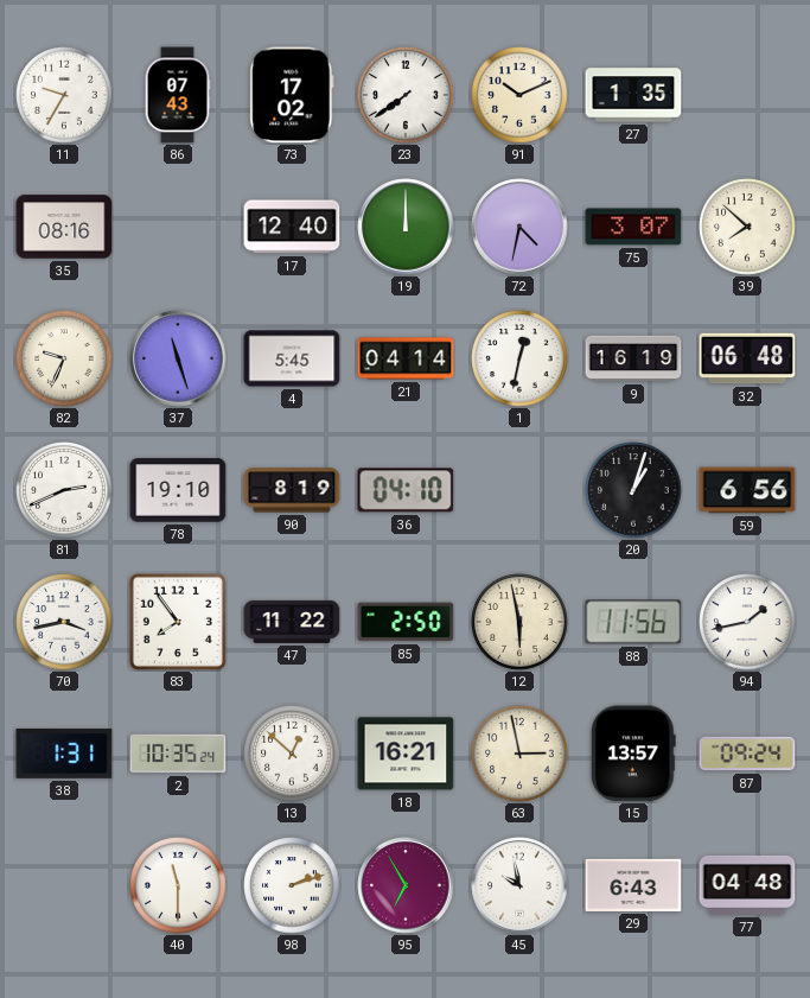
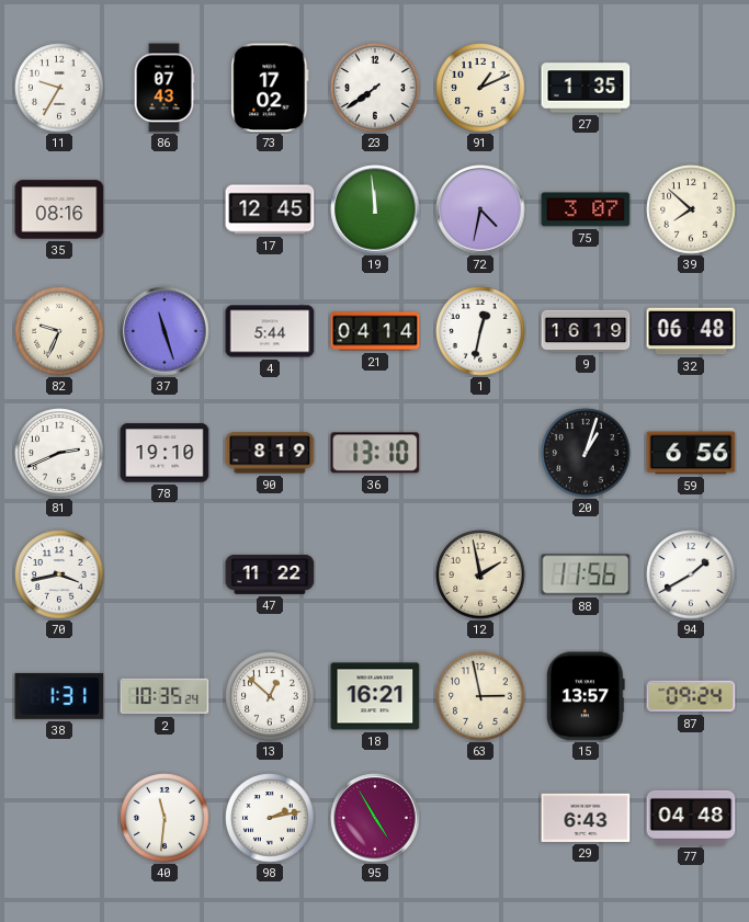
91: 10:11 -> 1:11 (480, 88)
17: 12:40 -> 12:45 (270, 209)
19: 12:00 -> 11:59 (375, 209)
4: 5:45 -> 5:44 (270, 331)
36: 04:10 -> 13:10 (375, 453)
83: 7:54 -> none (178, 622)
85: 2:50 -> none (406, 622)
12: 5:58 -> 1:58 (480, 574)
94: 1:43 -> 1:40 (691, 574)
40: 11:30 -> 11:31 (164, 818)
98: 2:12 -> 2:13 (270, 818)
95: 6:55 -> 4:55 (375, 818)
45: 9:58 -> none (519, 885)
